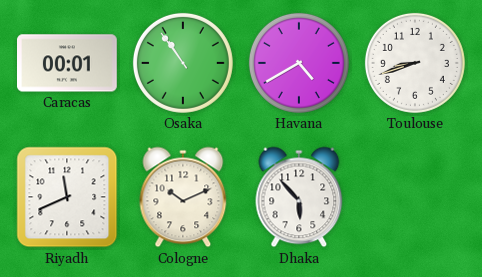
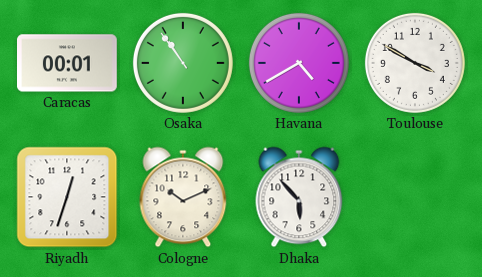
Toulouse: 8:42 -> 3:50 (415, 63)
Riyadh: 11:41 -> 12:33 (67, 197)
